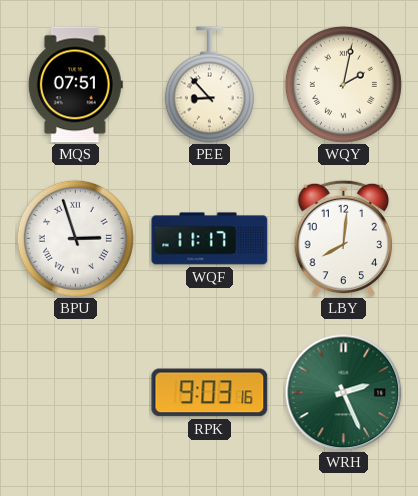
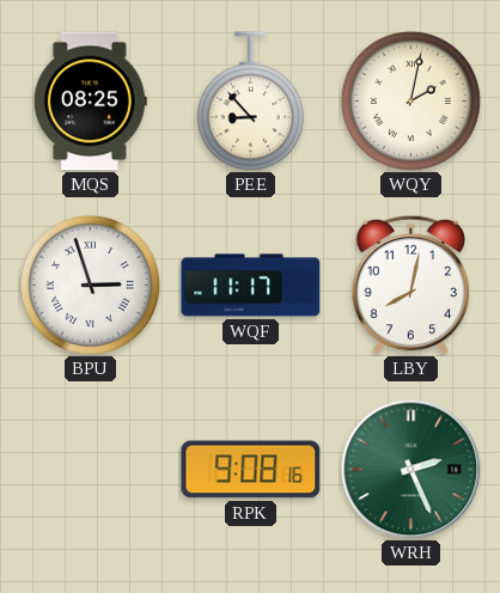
MQS: 07:51 -> 08:25 (90, 102)
LBY: 8:01 -> 8:02 (411, 285)
RPK: 9:03 -> 9:08 (251, 470)
